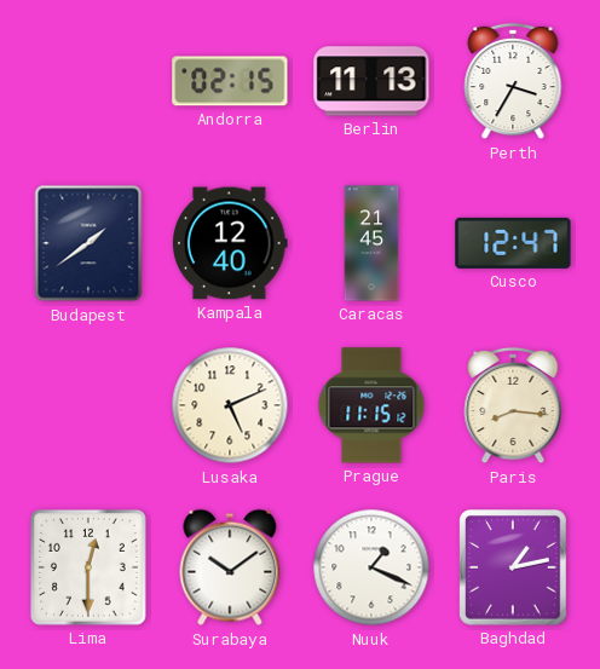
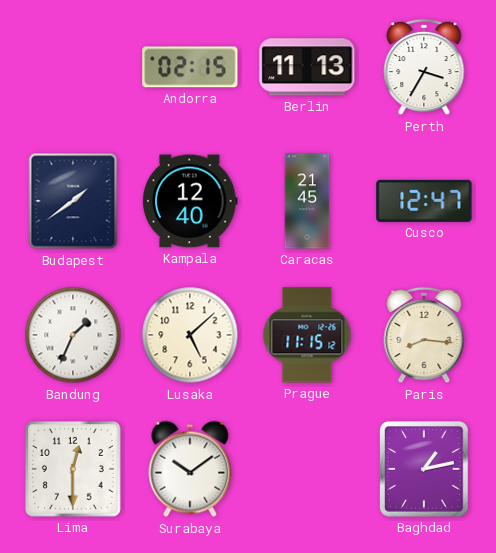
Bandung: none -> 1:34 (73, 335)
Lusaka: 5:11 -> 5:08 (190, 335)
Nuuk: 1:19 -> none (371, 567)
